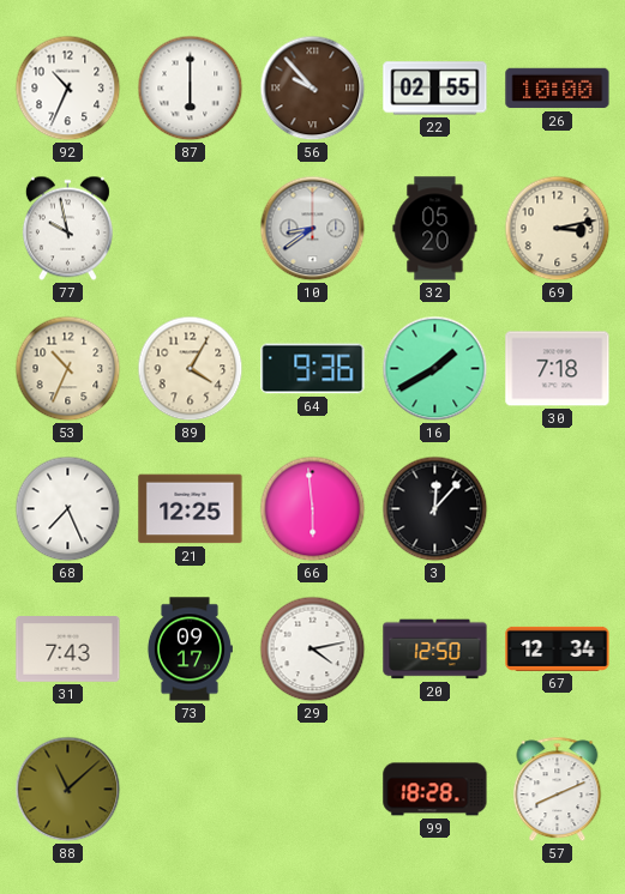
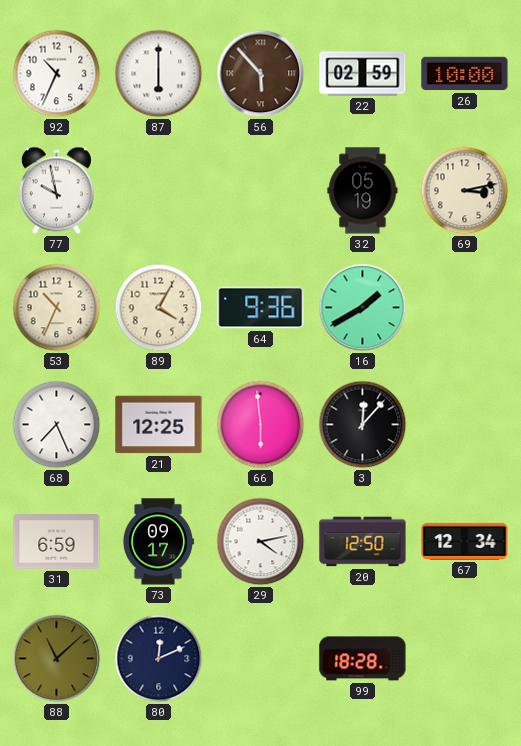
56: 9:53 -> 5:53 (261, 74)
22: 02:55 -> 02:59 (363, 74)
10: 8:39 -> none (313, 229)
32: 05:20 -> 05:19 (363, 191)
30: 7:18 -> none (558, 369)
31: 7:43 -> 6:59 (57, 542)
80: none -> 12:11 (159, 659)
57: 8:11 -> none (558, 790)
